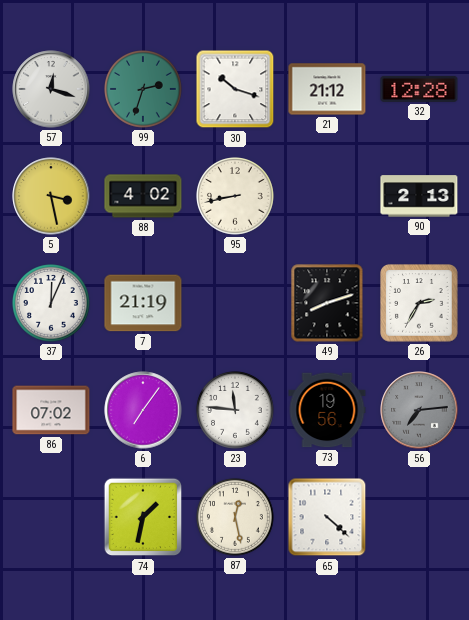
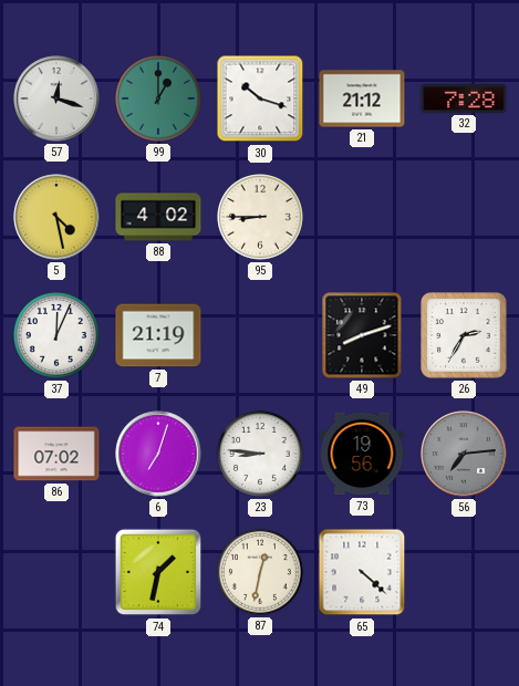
99: 2:33 -> 1:00 (159, 100)
32: 12:28 -> 7:28 (464, 98)
5: 3:28 -> 4:28 (56, 217)
95: 8:43 -> 8:45 (261, 218)
90: 2:13 -> none (419, 196)
6: 7:06 -> 7:03 (158, 454)
23: 11:46 -> 8:46 (261, 455)
87: 12:28 -> 12:32 (261, 573)
